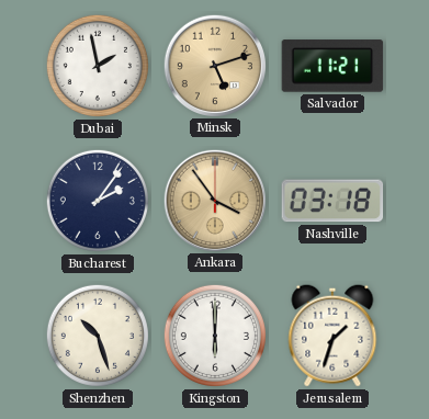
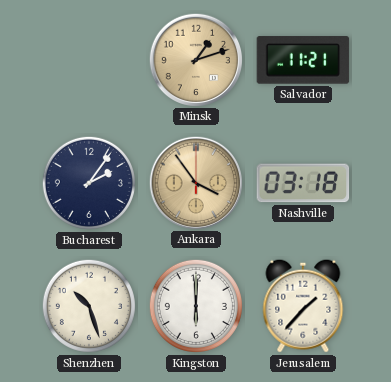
Dubai: 1:58 -> none (98, 66)
Minsk: 5:12 -> 1:12 (195, 59)
Jerusalem: 1:33 -> 1:37 (303, 306)
